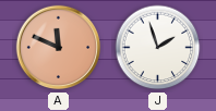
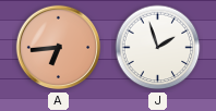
A: 11:49 -> 6:44 (59, 48)
